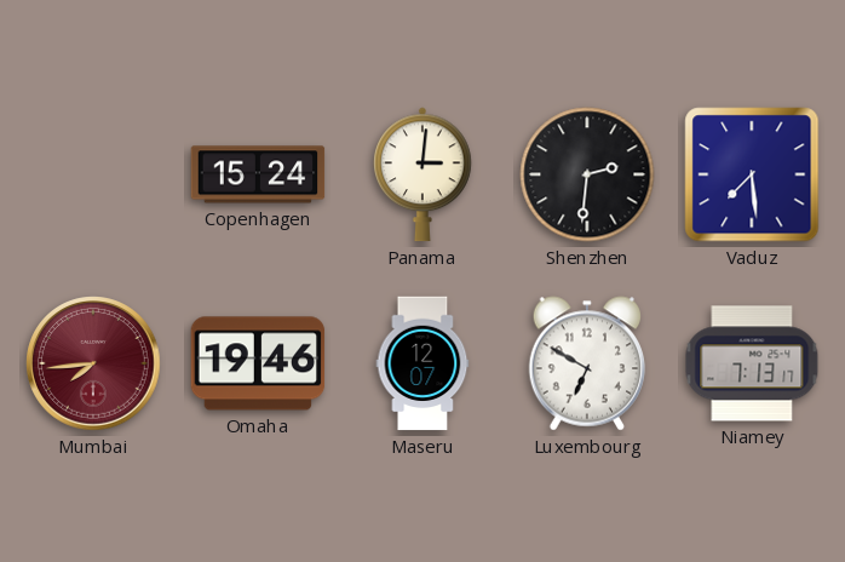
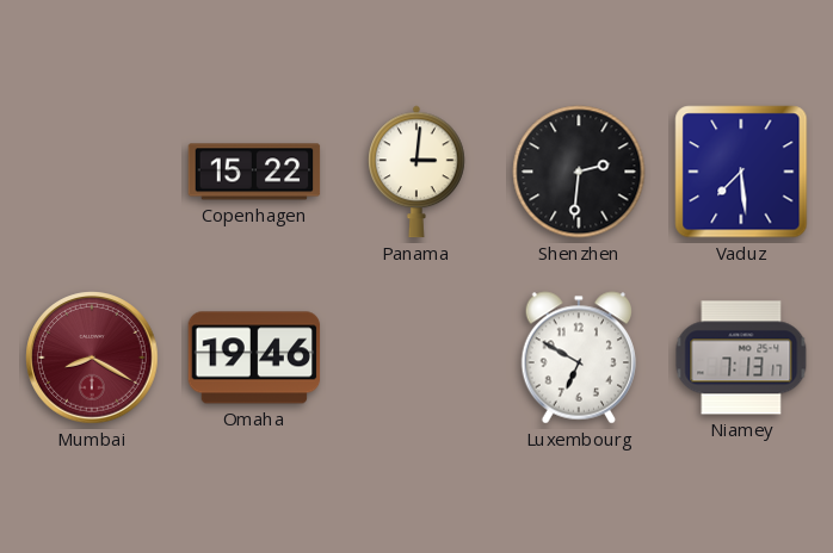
Copenhagen: 15:24 -> 15:22 (254, 172)
Mumbai: 7:44 -> 8:20 (92, 358)
Maseru: 12:07 -> none (422, 363)
